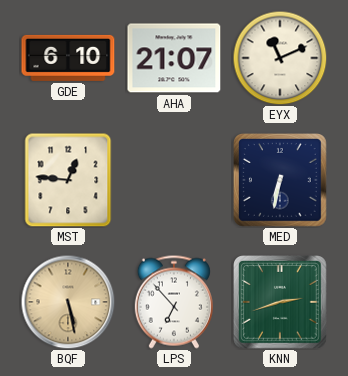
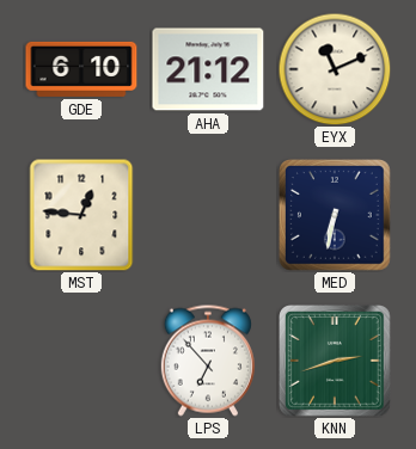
AHA: 21:07 -> 21:12 (208, 69)
BQF: 5:28 -> none (68, 302)
